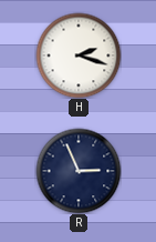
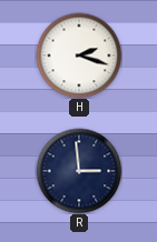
R: 2:56 -> 2:59 (79, 171)
